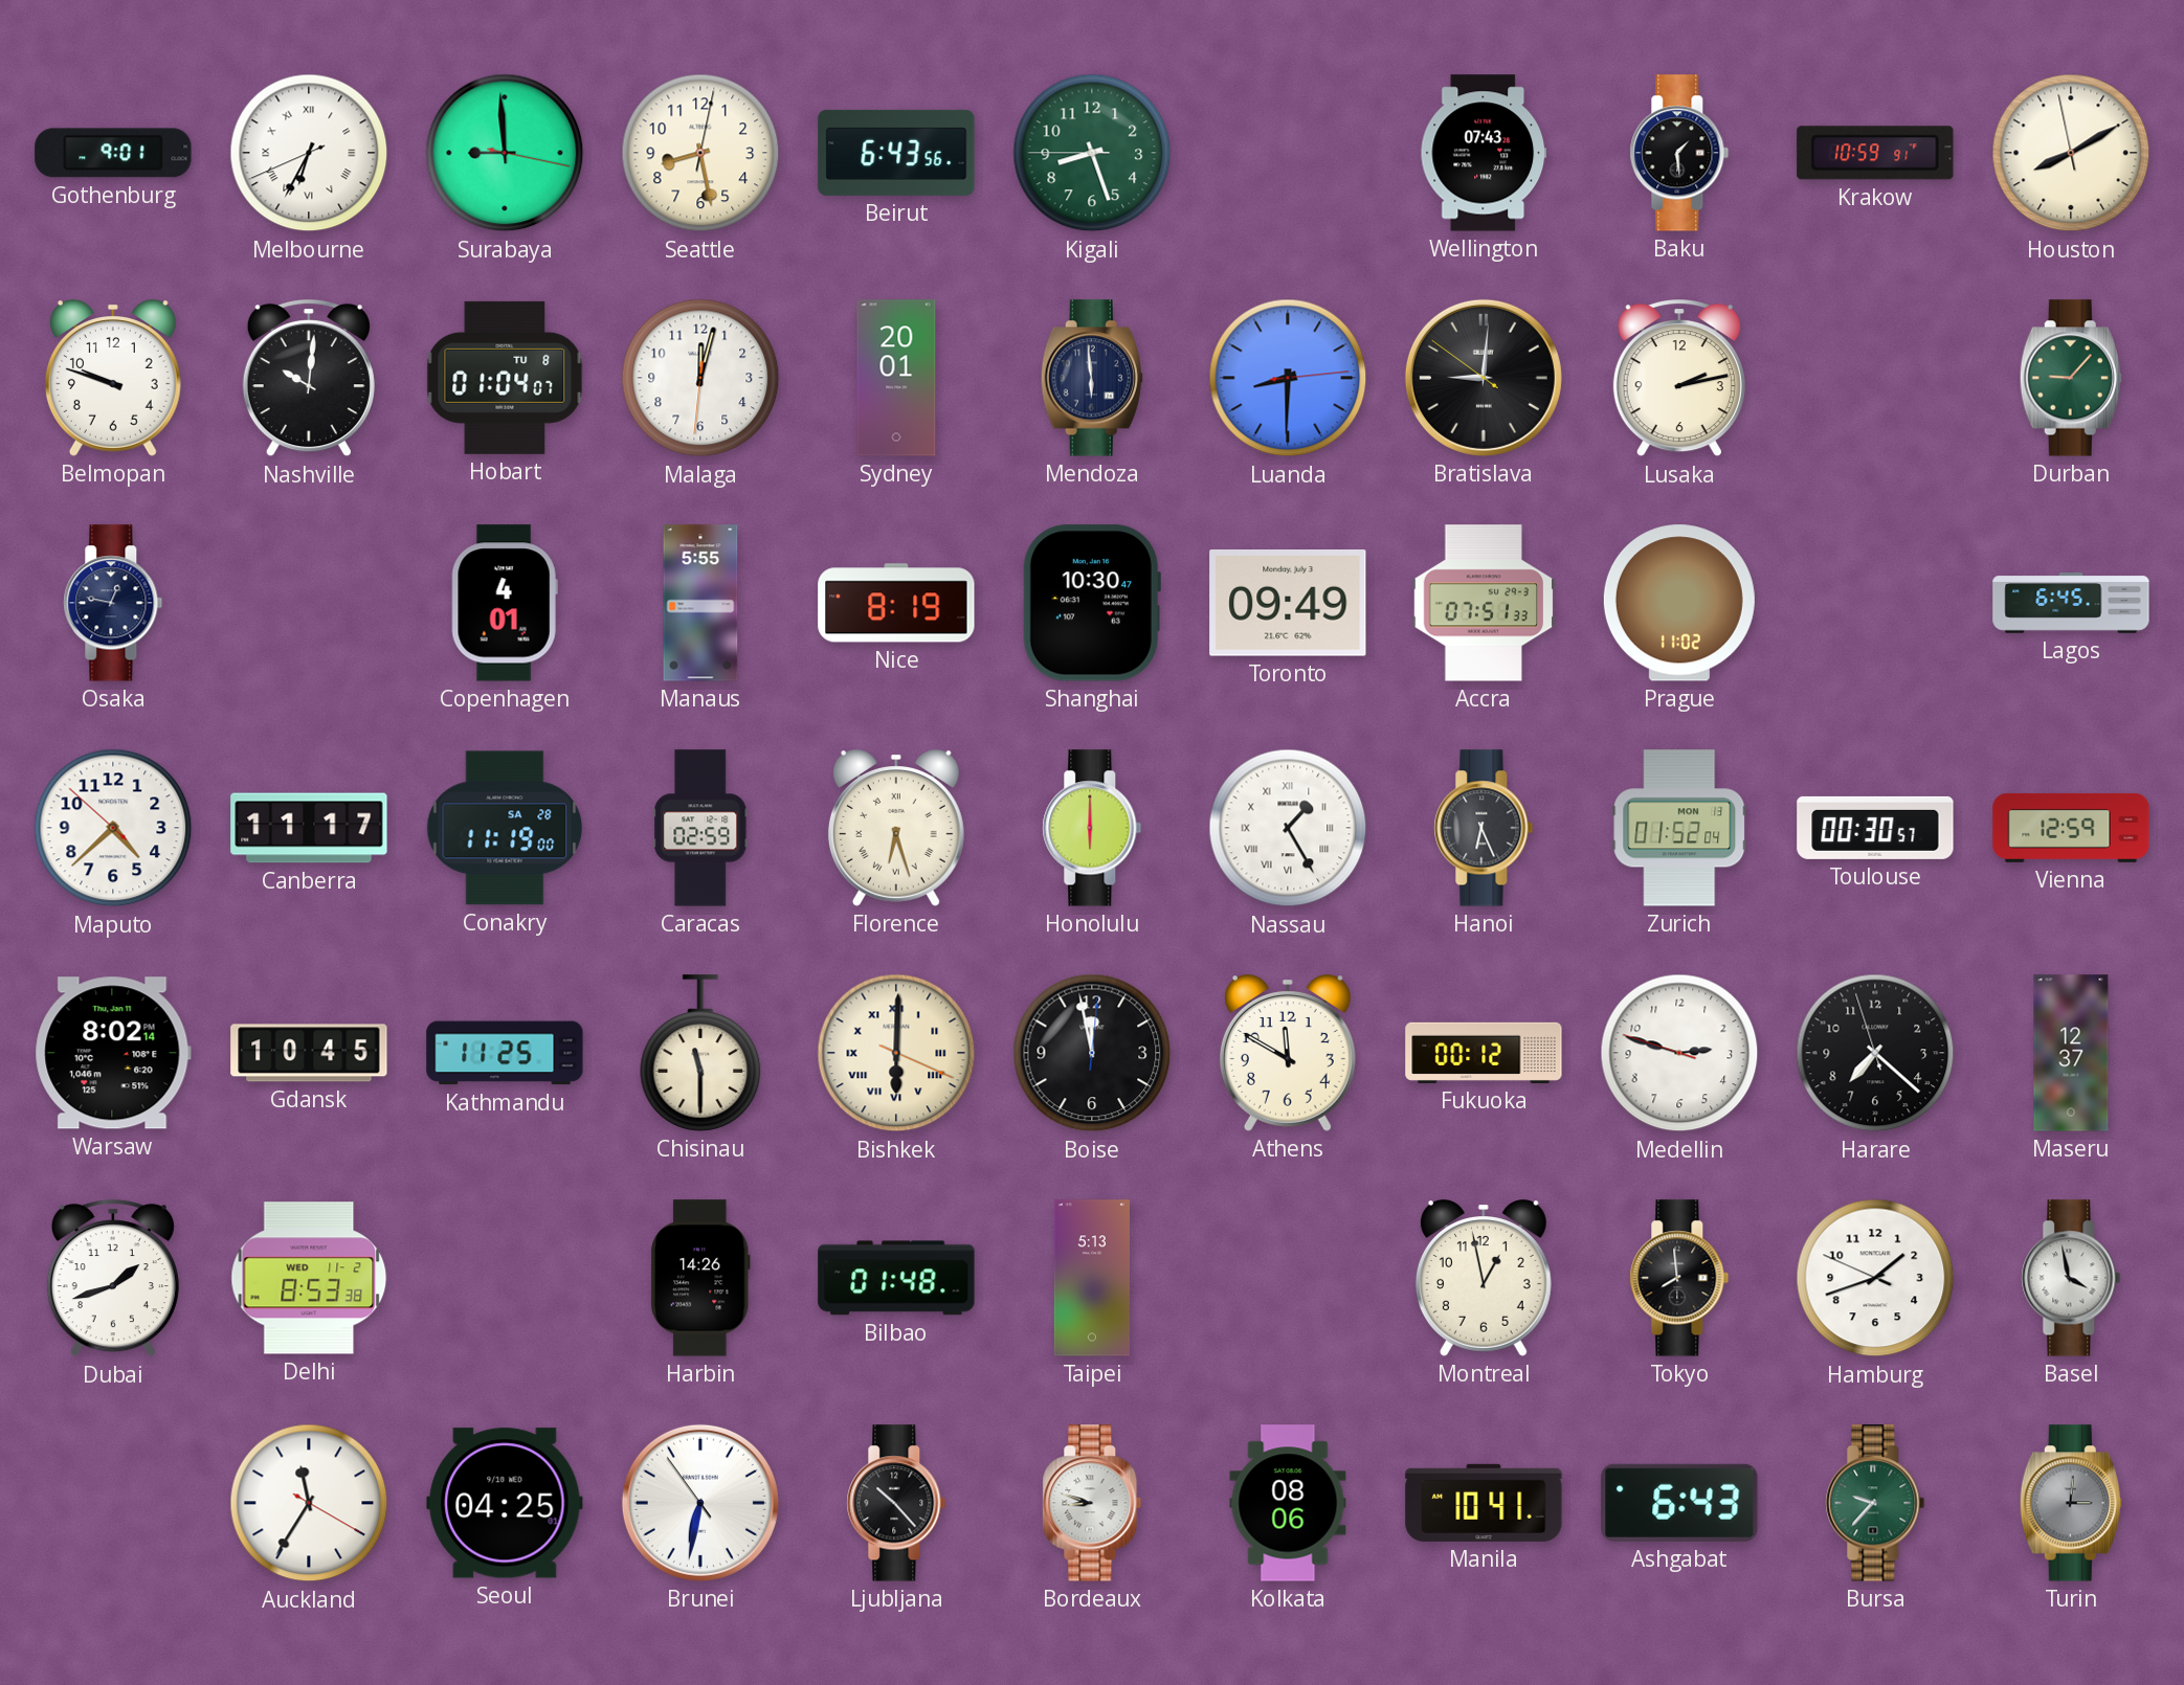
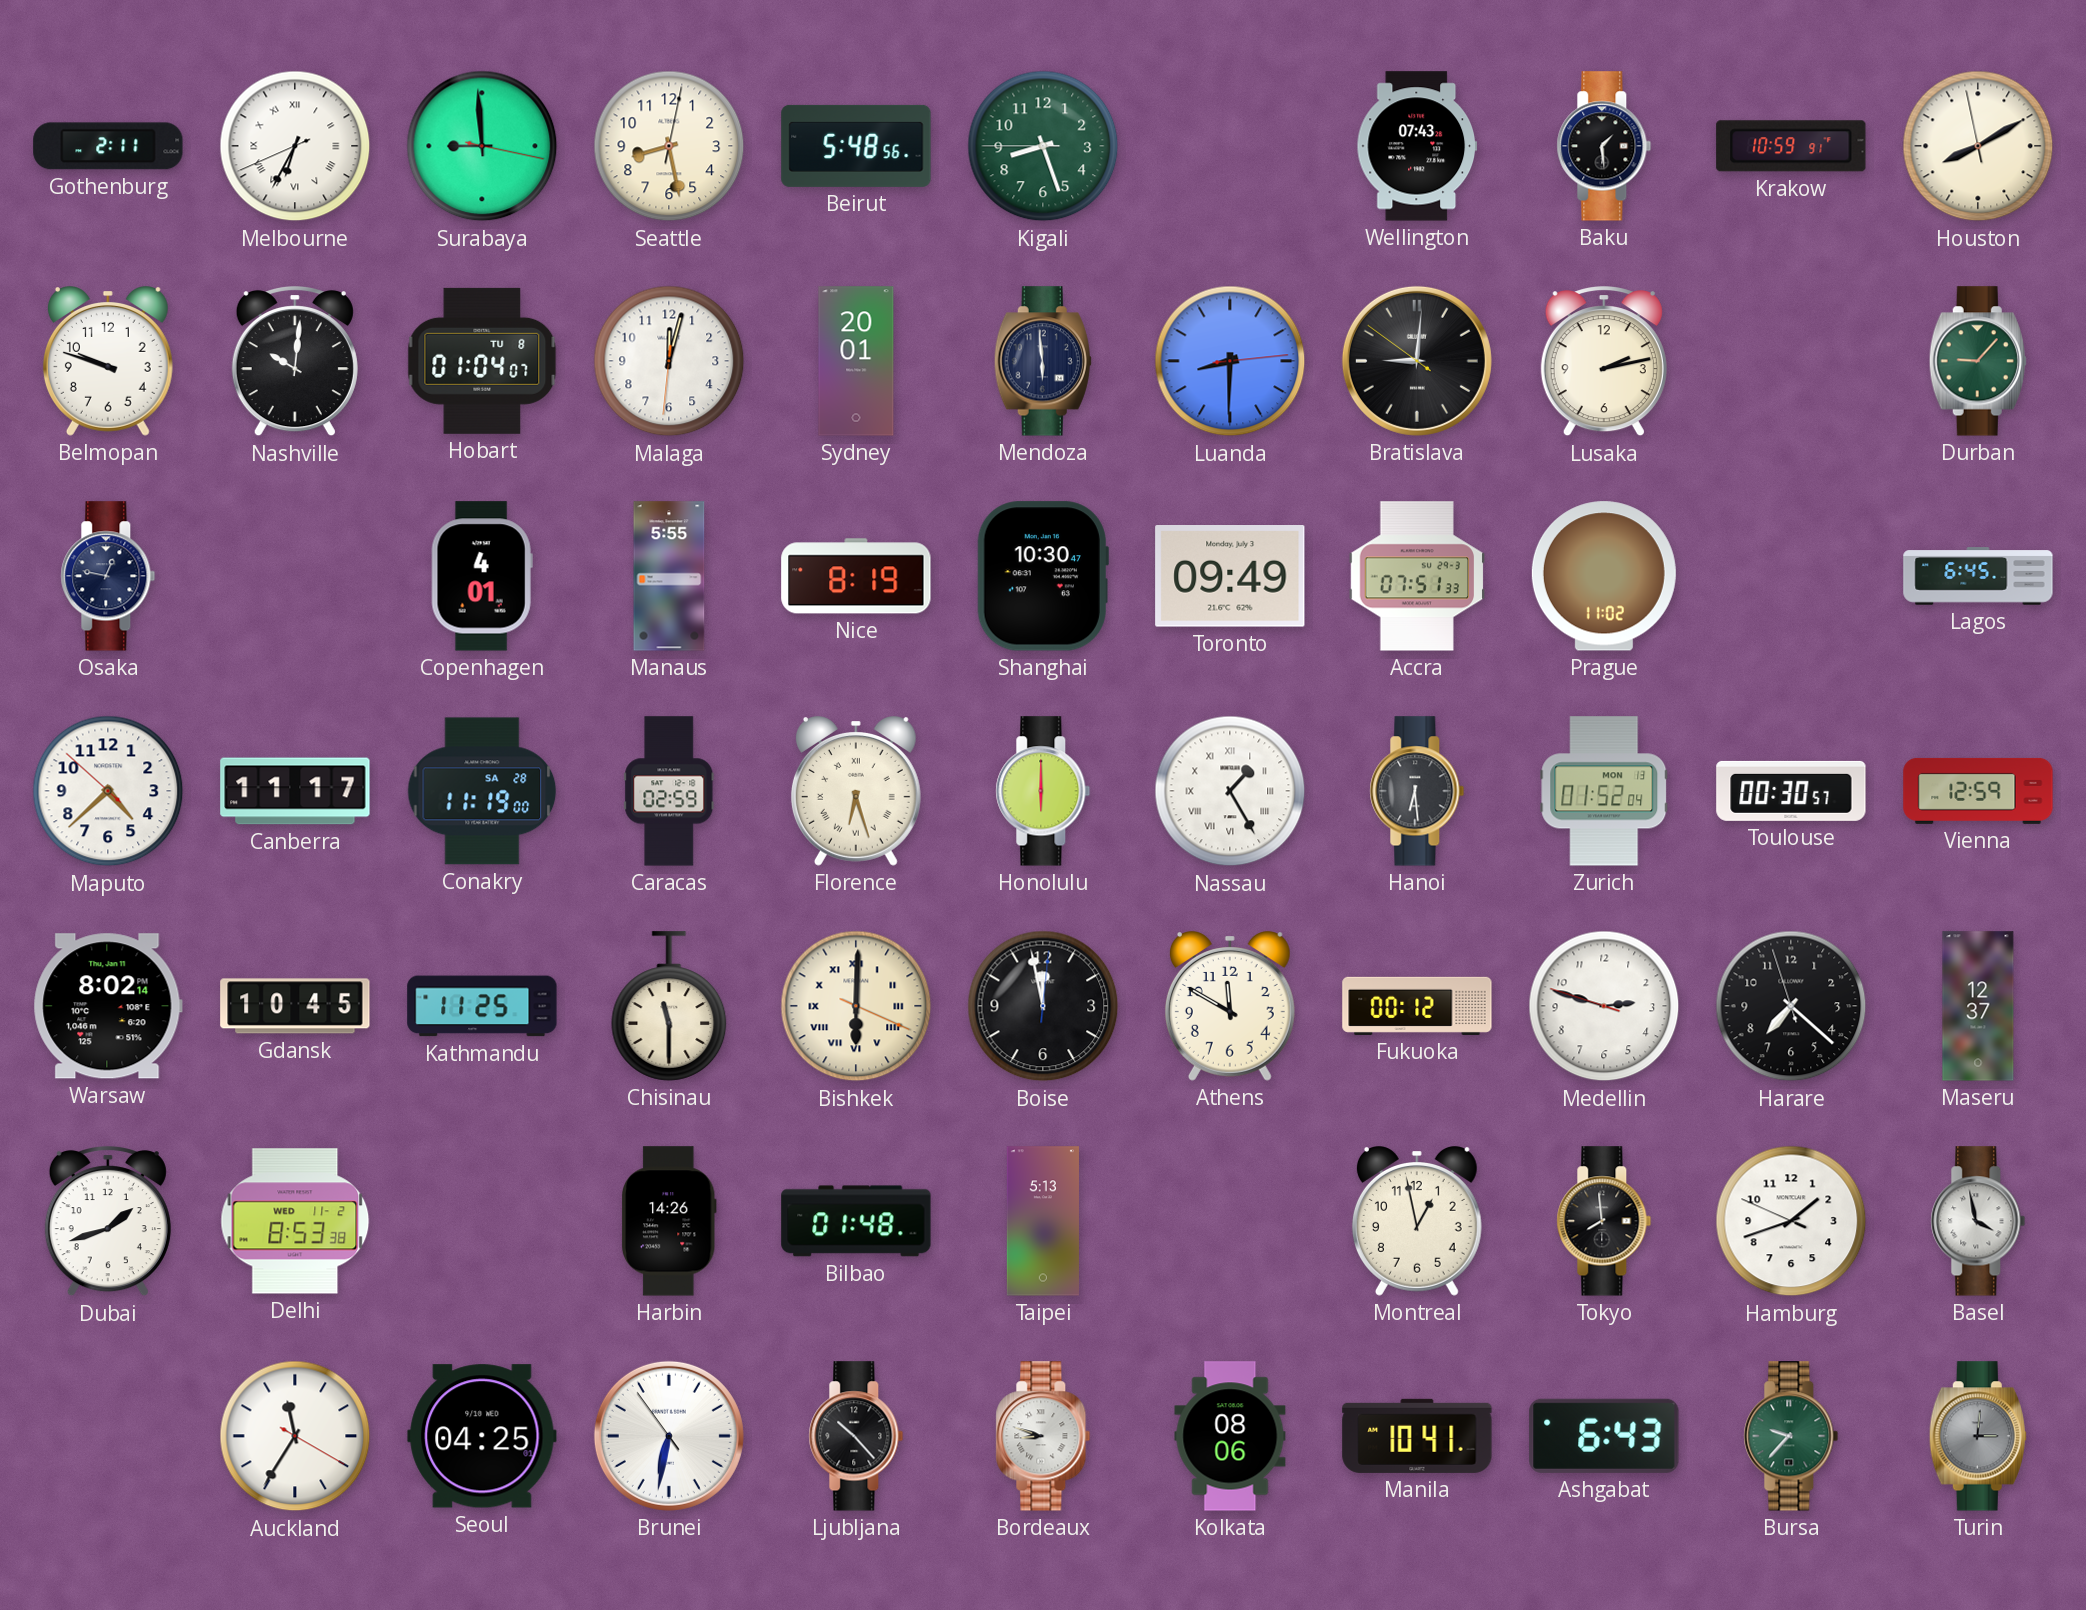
Gothenburg: 9:01 -> 2:11 (108, 146)
Beirut: 6:43 -> 5:48 (856, 146)
Hanoi: 6:26 -> 6:29 (1417, 791)
